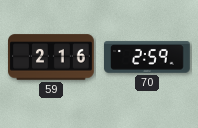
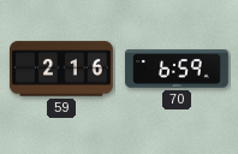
70: 2:59 -> 6:59 (178, 69)
